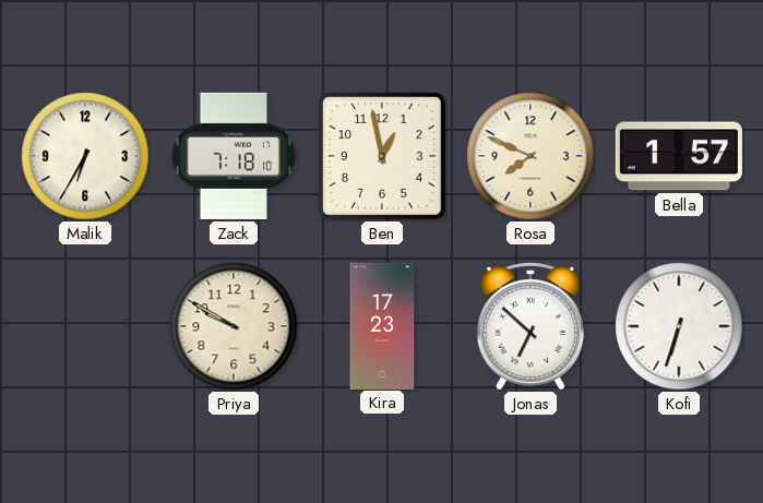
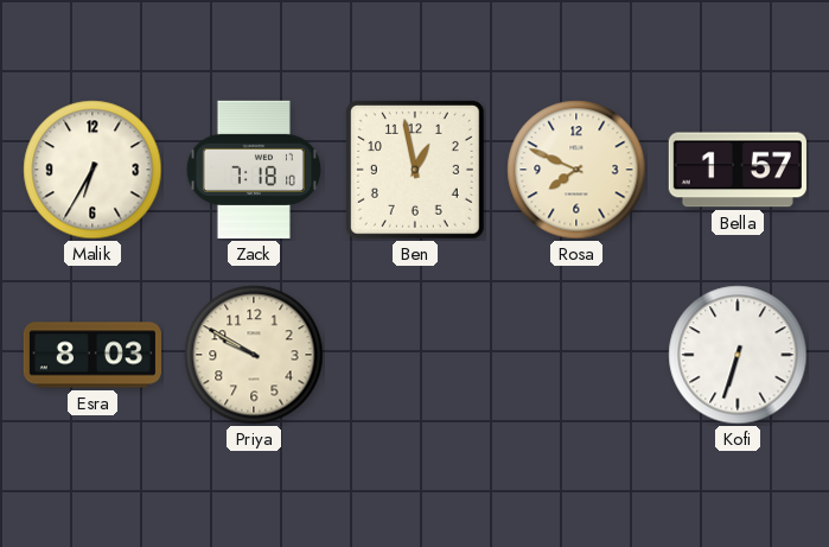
Esra: none -> 8:03 (93, 355)
Kira: 17:23 -> none (382, 325)
Jonas: 6:52 -> none (530, 326)
